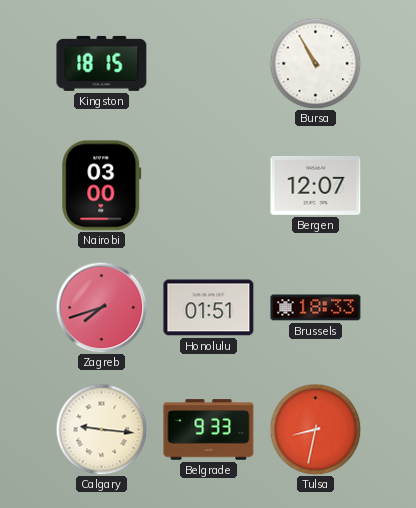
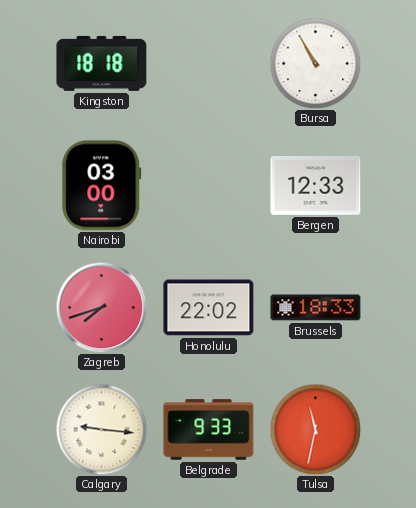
Kingston: 18:15 -> 18:18 (102, 63)
Bergen: 12:07 -> 12:33 (316, 185)
Honolulu: 01:51 -> 22:02 (209, 308)
Tulsa: 8:32 -> 11:32 (315, 429)
